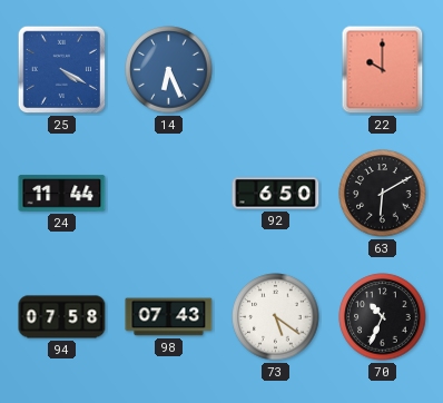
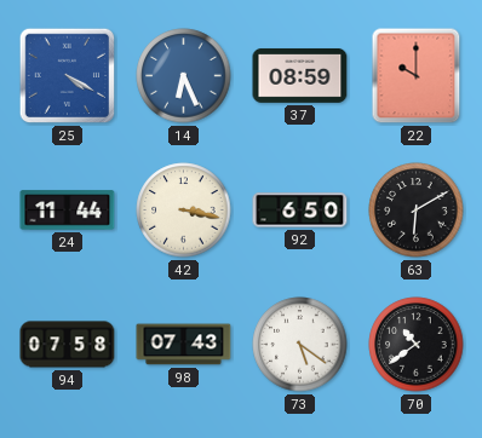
37: none -> 08:59 (300, 76)
42: none -> 3:17 (184, 211)
70: 10:34 -> 10:39 (417, 345)
